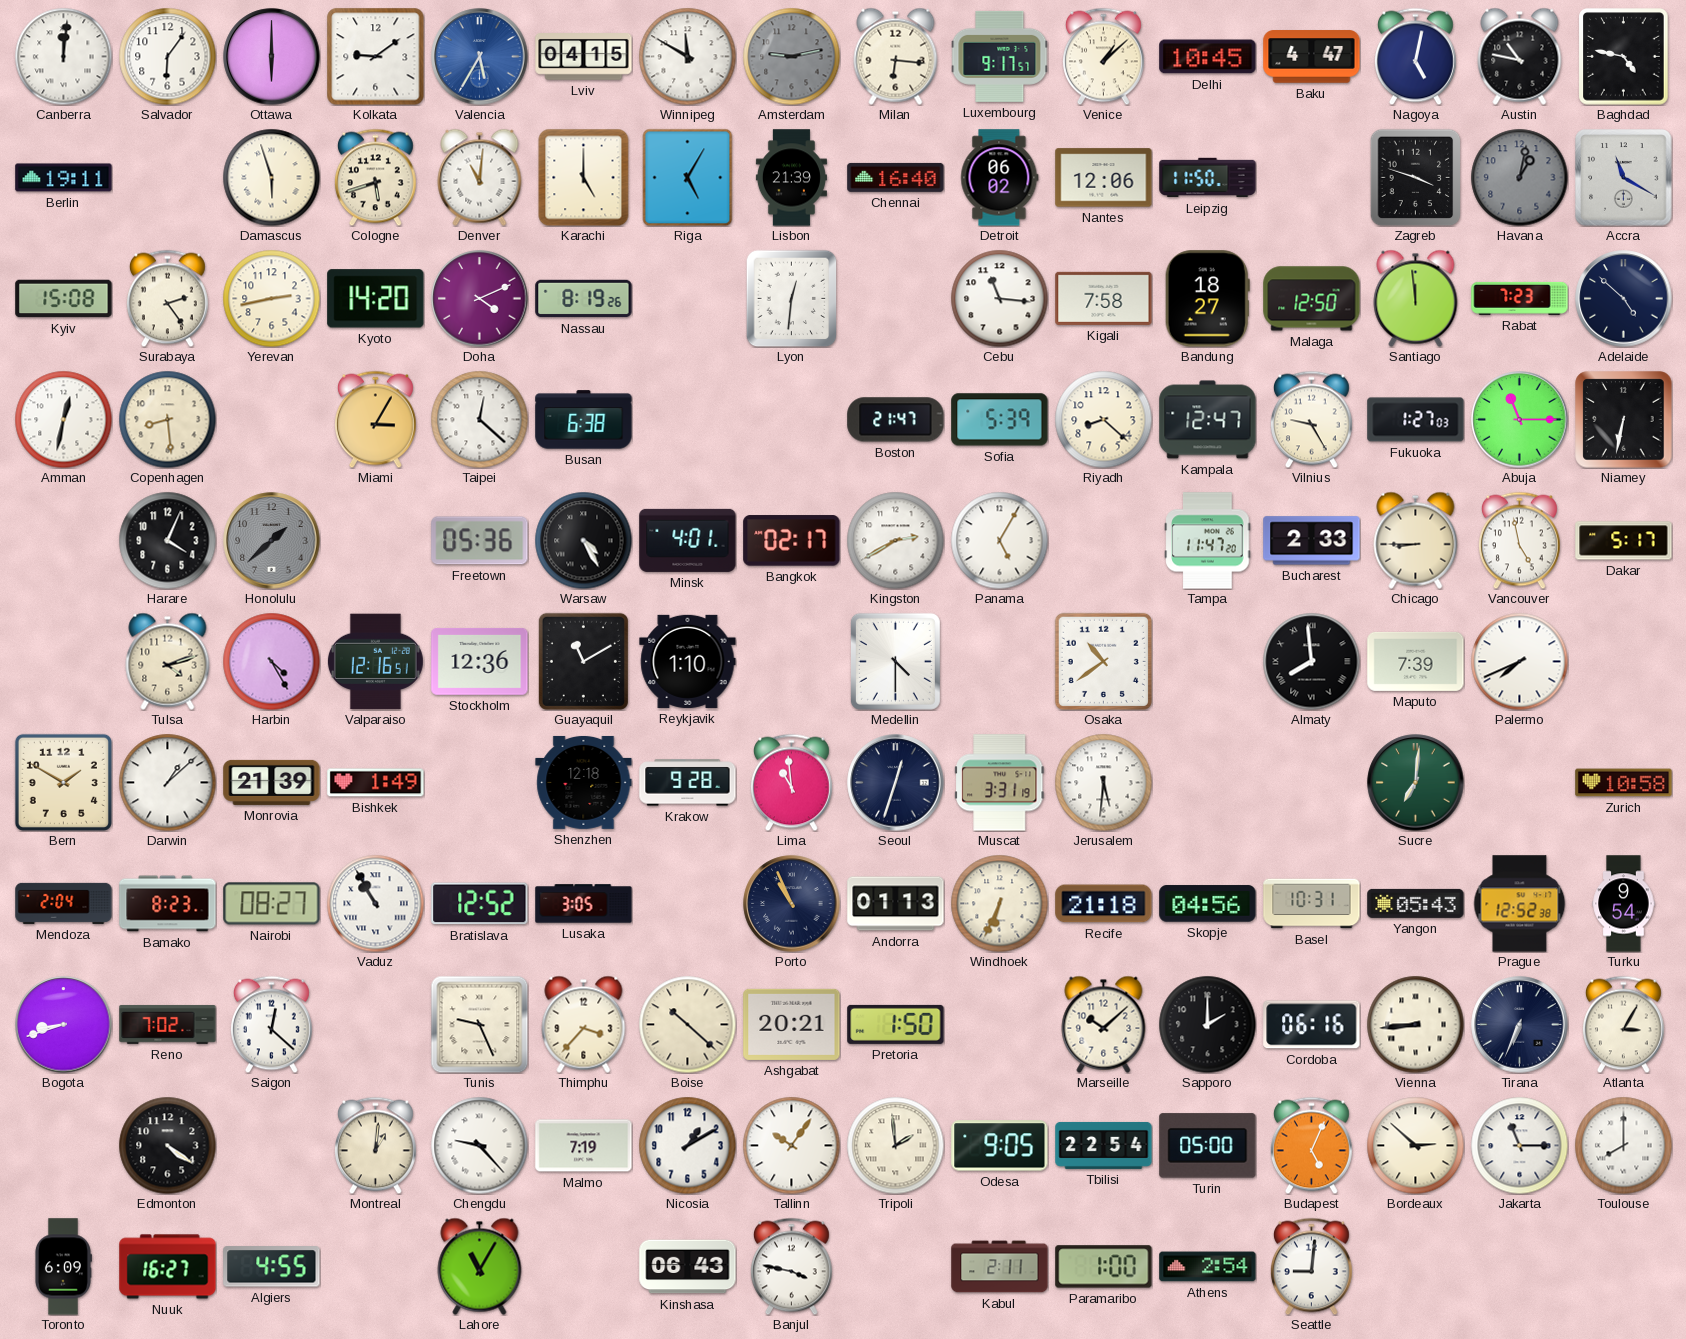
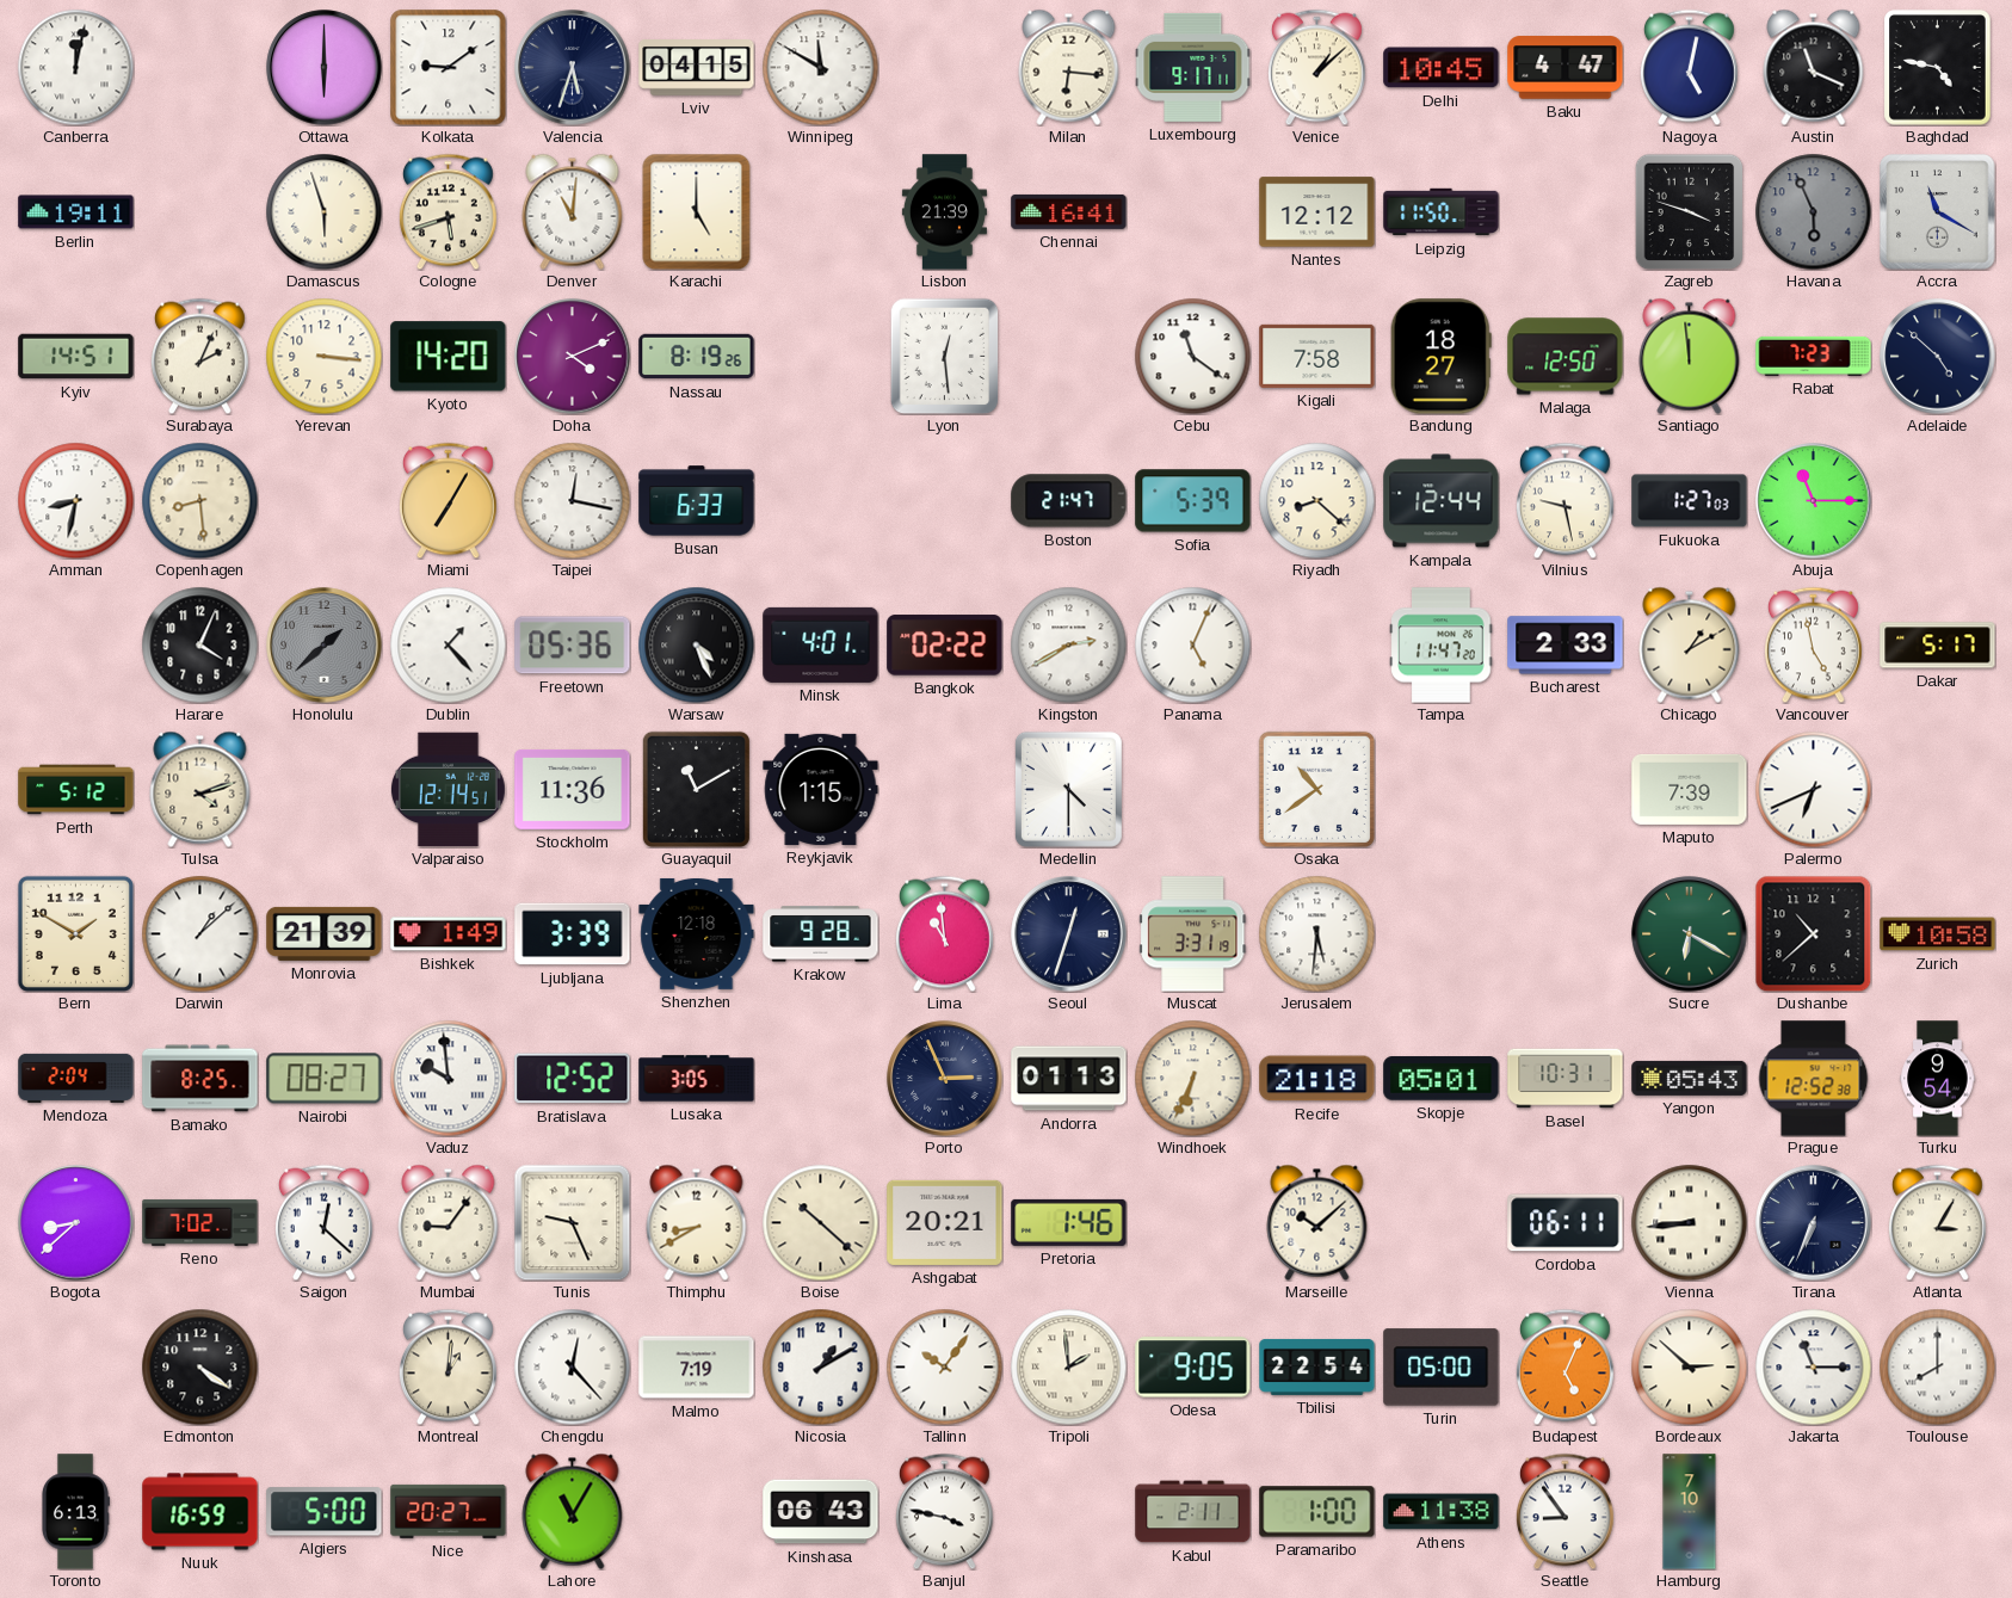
Canberra: 12:01 -> 12:02 (75, 67)
Salvador: 6:06 -> none (167, 56)
Valencia: 5:35 -> 5:33 (573, 68)
Valencia dial: blue -> navy (573, 68)
Amsterdam: 9:13 -> none (791, 56)
Luxembourg: 9:17:57 -> 9:17:11 (1192, 67)
Austin: 10:47 -> 11:19 (1814, 67)
Riga: 5:05 -> none (688, 177)
Chennai: 16:40 -> 16:41 (1069, 211)
Detroit: 06:02 -> none (1000, 178)
Nantes: 12:06 -> 12:12 (1317, 212)
Havana: 1:02 -> 5:56 (1813, 211)
Kyiv: 15:08 -> 14:51 (76, 357)
Surabaya: 2:24 -> 2:04 (199, 356)
Yerevan: 2:43 -> 3:16 (323, 356)
Lyon: 12:31 -> 12:29 (945, 356)
Cebu: 11:16 -> 11:21 (1192, 356)
Amman: 12:32 -> 8:32 (75, 500)
Miami: 3:05 -> 7:05 (448, 500)
Taipei: 12:22 -> 12:17 (572, 500)
Busan: 6:38 -> 6:33 (697, 501)
Kampala: 12:47 -> 12:44 (1442, 501)
Vilnius: 9:25 -> 9:28 (1564, 500)
Niamey: 6:32 -> none (1624, 420)
Dublin: none -> 1:23 (448, 644)
Warsaw: 4:25 -> 4:26 (696, 644)
Bangkok: 02:17 -> 02:22 (945, 646)
Panama: 5:05 -> 5:04 (1192, 644)
Chicago: 8:45 -> 1:10 (1690, 644)
Perth: none -> 5:12 (76, 790)
Harbin: 4:25 -> none (271, 661)
Valparaiso: 12:16 -> 12:14 (448, 790)
Stockholm: 12:36 -> 11:36 (573, 789)
Reykjavik: 1:10 -> 1:15 (821, 789)
Almaty: 7:59 -> none (1311, 661)
Palermo: 7:41 -> 6:41 (1813, 789)
Ljubljana: none -> 3:39 (573, 934)
Sucre: 7:01 -> 6:20 (1690, 934)
Dushanbe: none -> 10:38 (1813, 933)
Bamako: 8:23 -> 8:25 (200, 1079)
Vaduz: 10:55 -> 9:59 (448, 1078)
Porto: 10:56 -> 2:56 (945, 1079)
Skopje: 04:56 -> 05:01 (1442, 1079)
Bogota: 8:42 -> 8:38 (76, 1223)
Mumbai: none -> 9:06 (449, 1222)
Thimphu: 3:37 -> 8:40 (697, 1222)
Pretoria: 1:50 -> 1:46 (1069, 1222)
Sapporo: 2:00 -> none (1207, 1024)
Cordoba: 06:16 -> 06:11 (1566, 1223)
Chengdu: 9:23 -> 12:23 (572, 1366)
Toronto: 6:09 -> 6:13 (75, 1512)
Nuuk: 16:27 -> 16:59 (200, 1512)
Algiers: 4:55 -> 5:00 (325, 1512)
Nice: none -> 20:27 (449, 1511)
Athens: 2:54 -> 11:38 (1442, 1512)
Seattle: 9:01 -> 8:54 (1564, 1511)
Hamburg: none -> 7:10 (1690, 1512)
